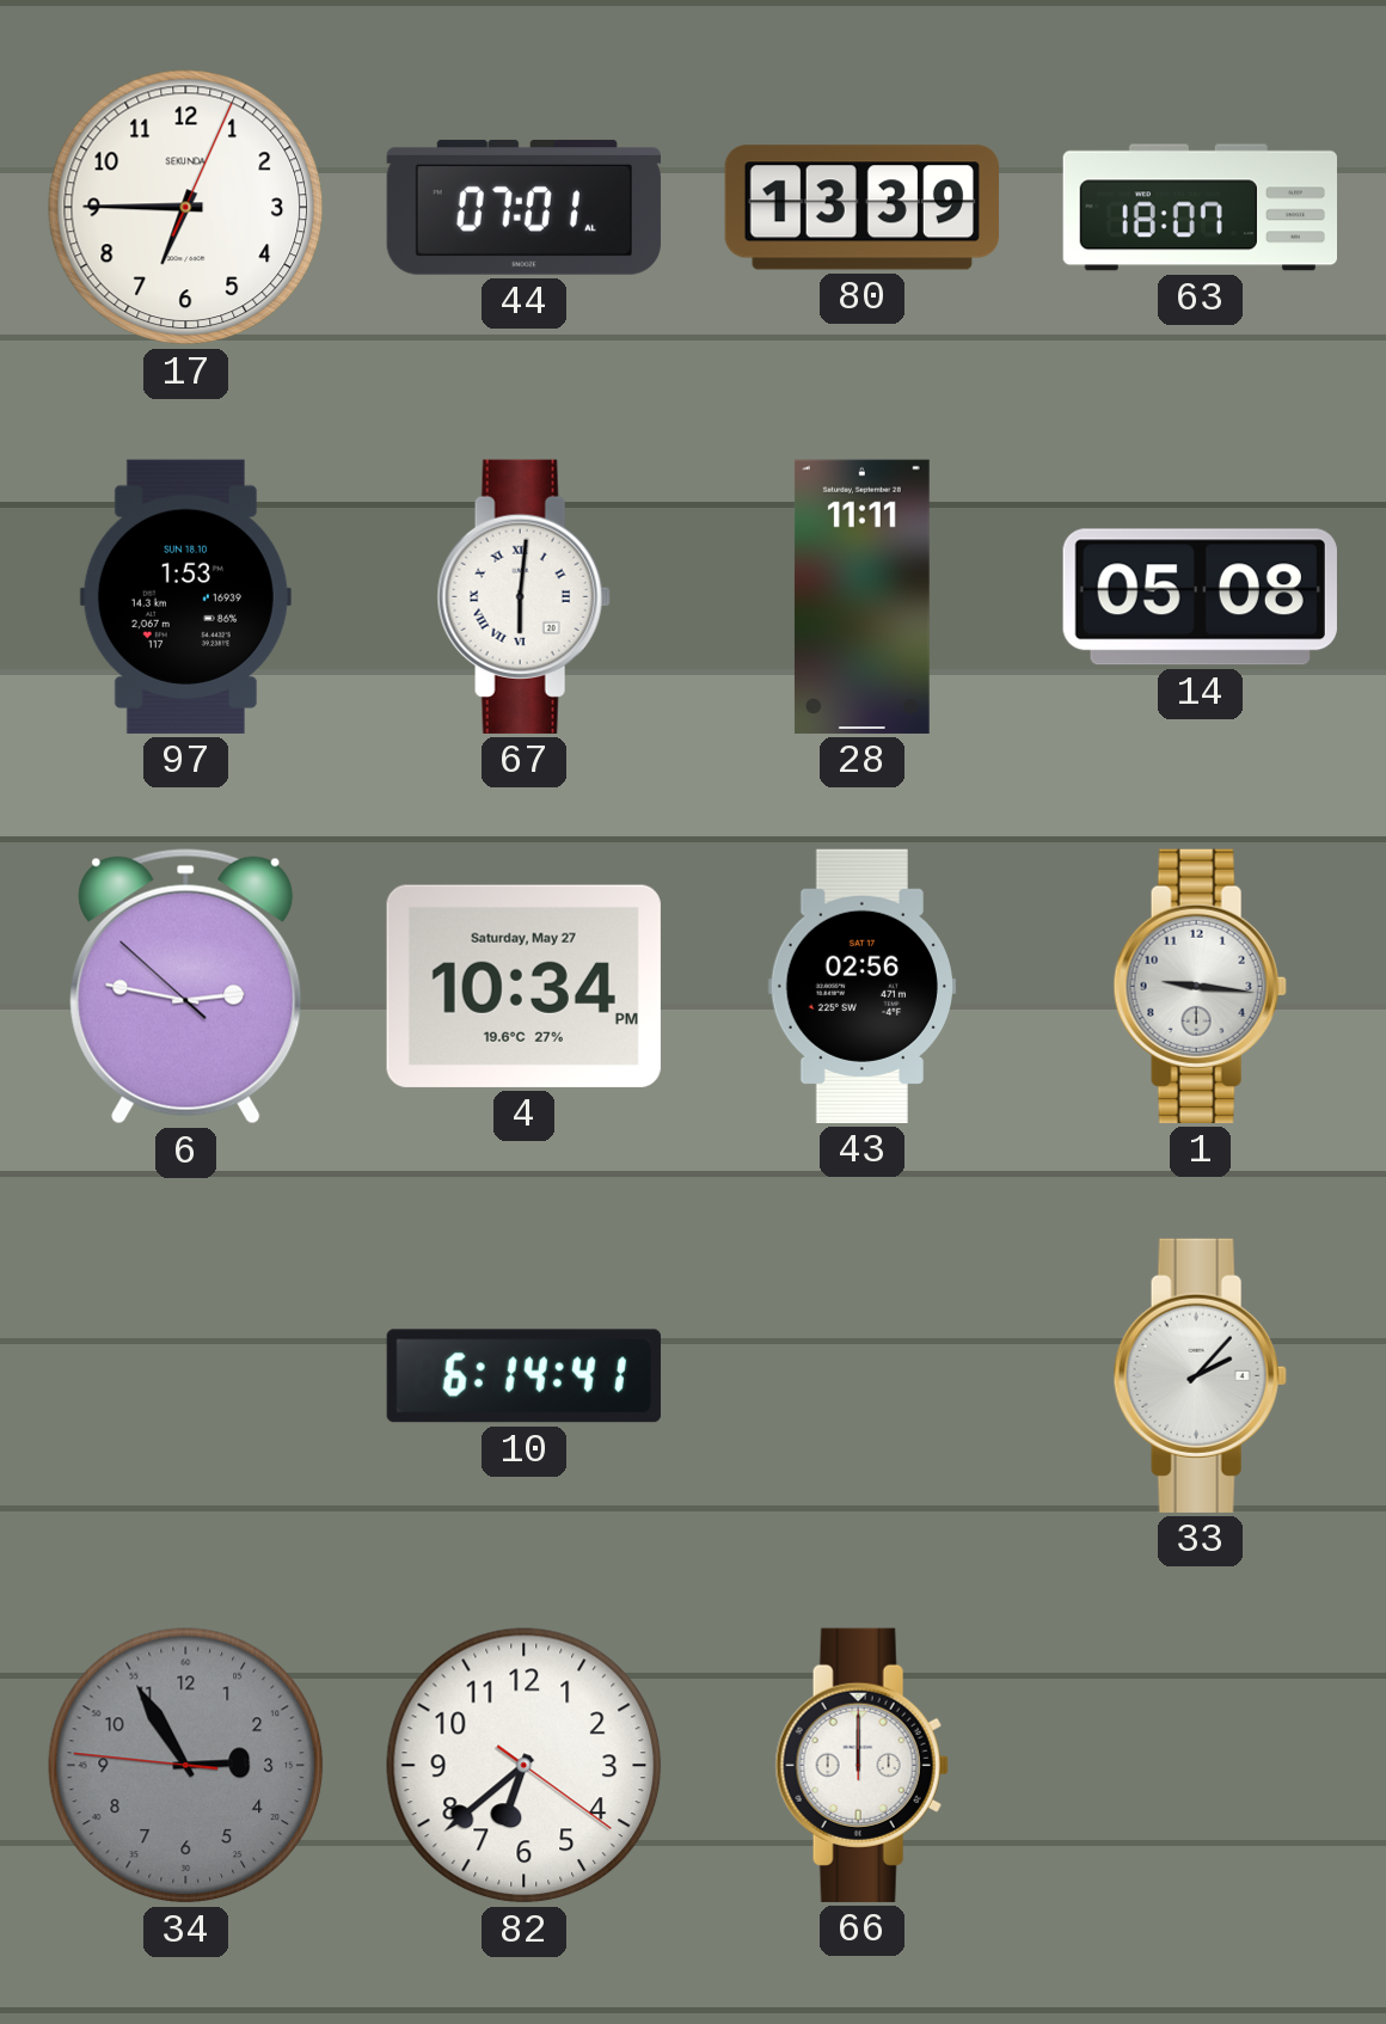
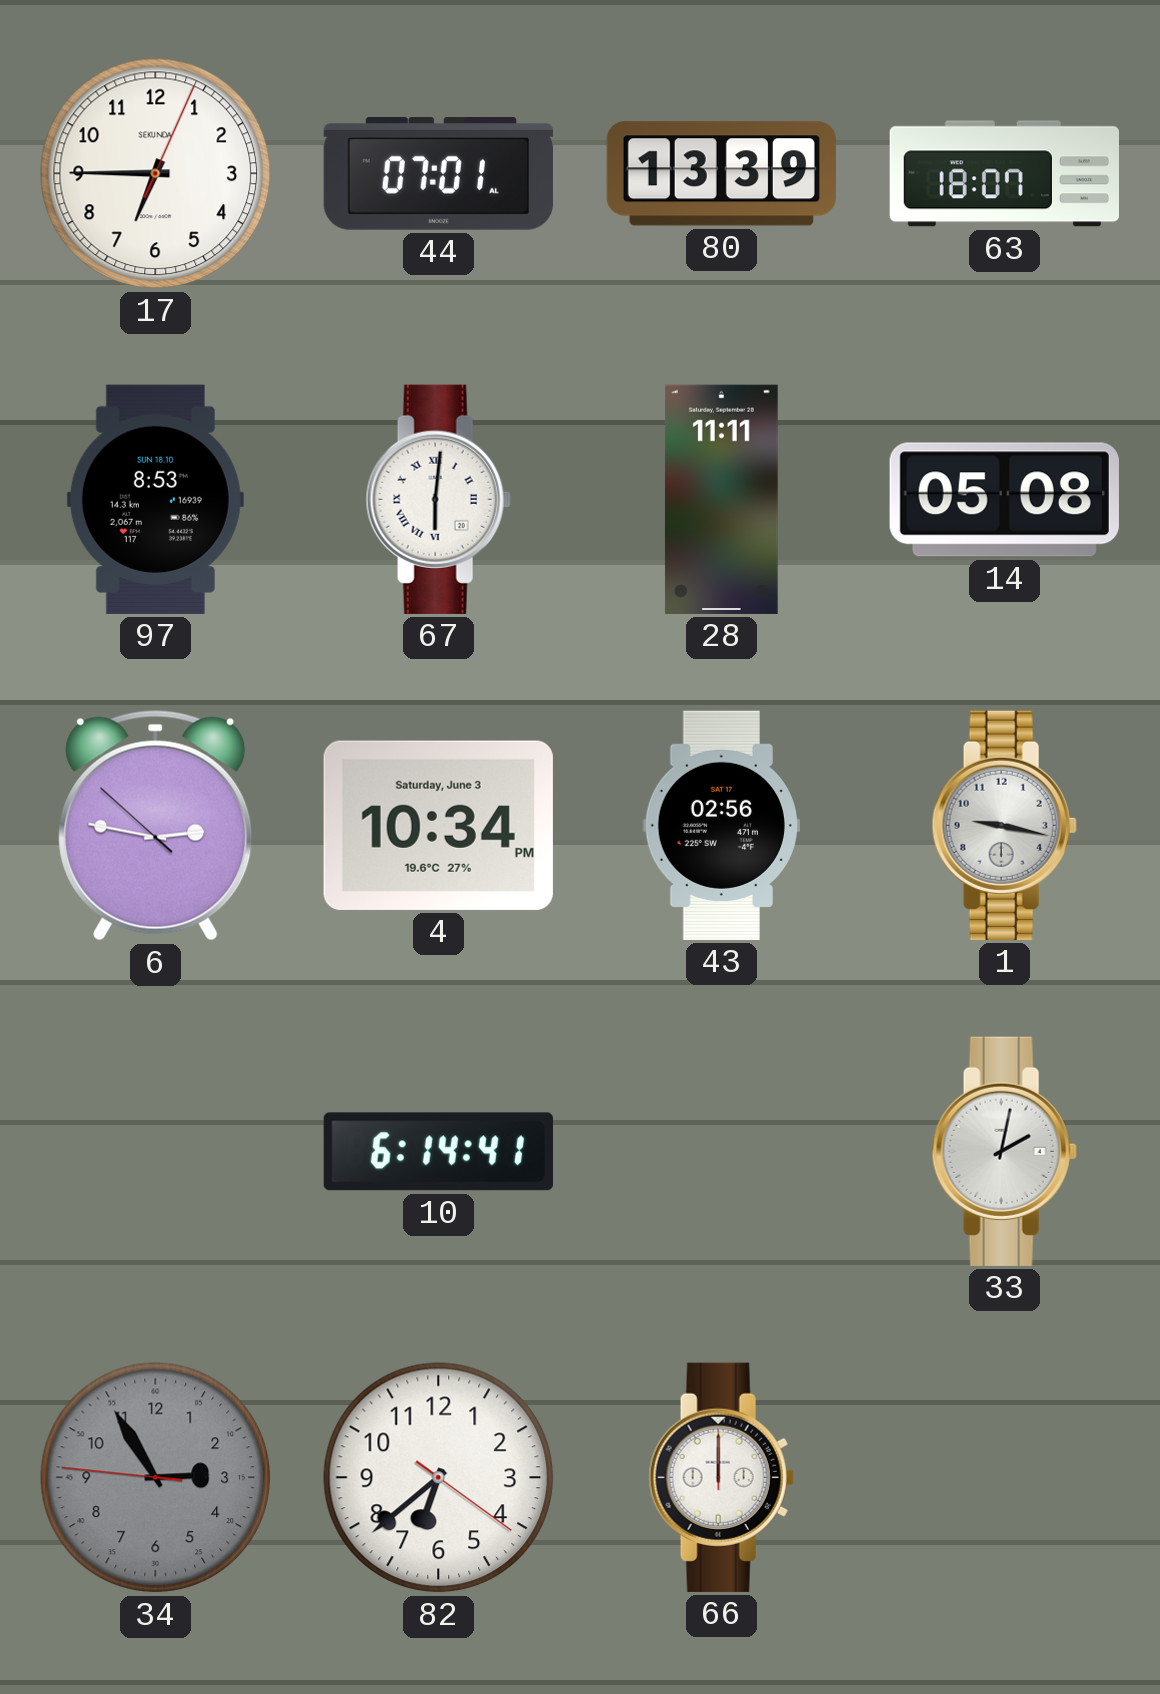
97: 1:53 -> 8:53 (155, 499)
4 date: Saturday, May 27 -> Saturday, June 3 (438, 825)
1: 9:16 -> 9:17 (1004, 825)
33: 2:07 -> 2:02 (1004, 1151)
